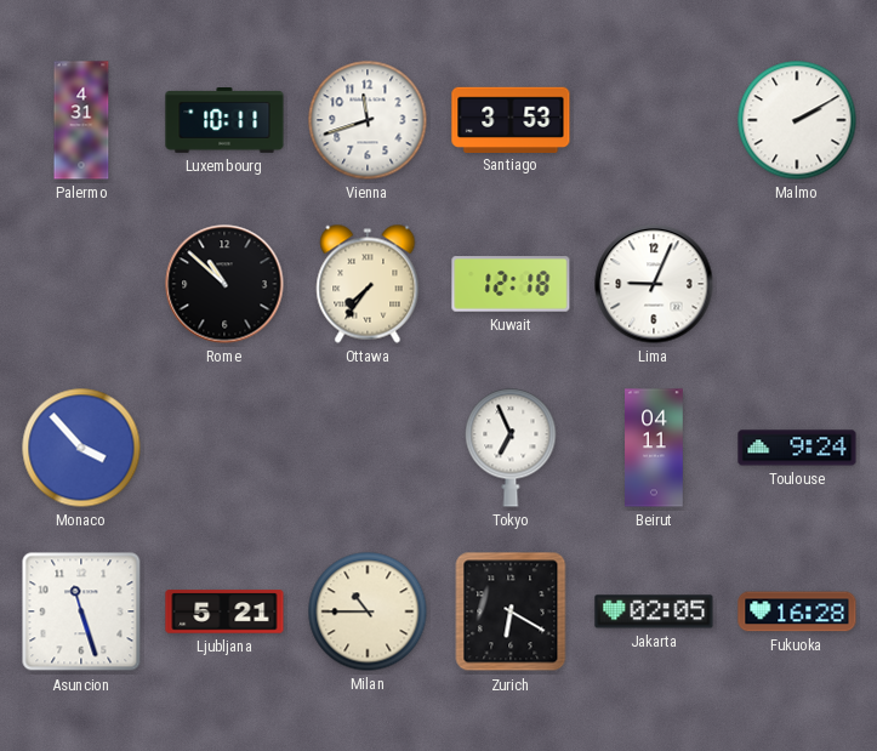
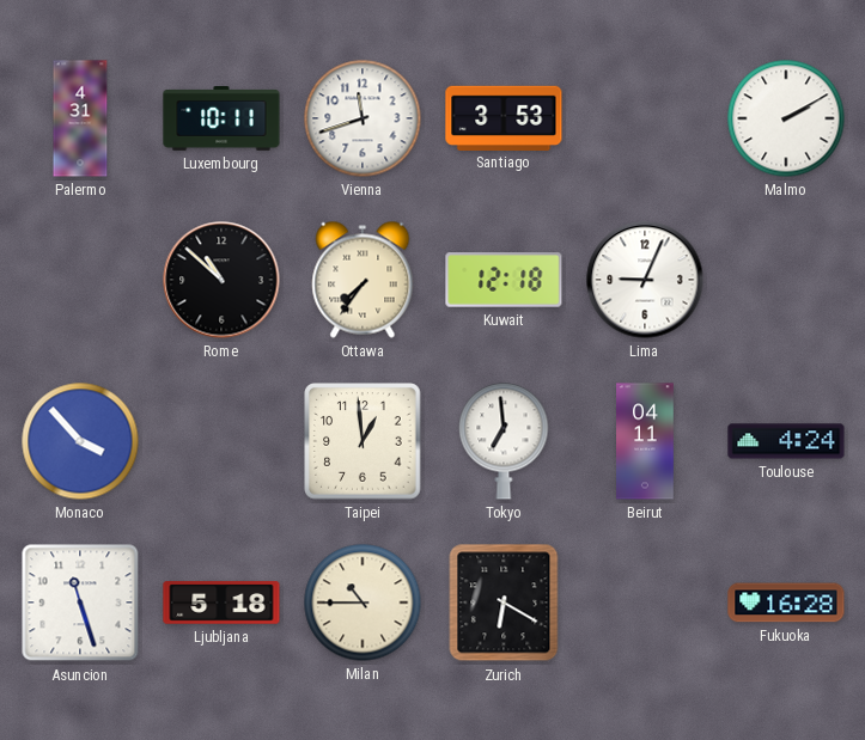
Taipei: none -> 12:59 (363, 441)
Tokyo: 6:56 -> 6:59 (504, 441)
Toulouse: 9:24 -> 4:24 (786, 441)
Ljubljana: 5:21 -> 5:18 (221, 603)
Jakarta: 02:05 -> none (654, 611)
